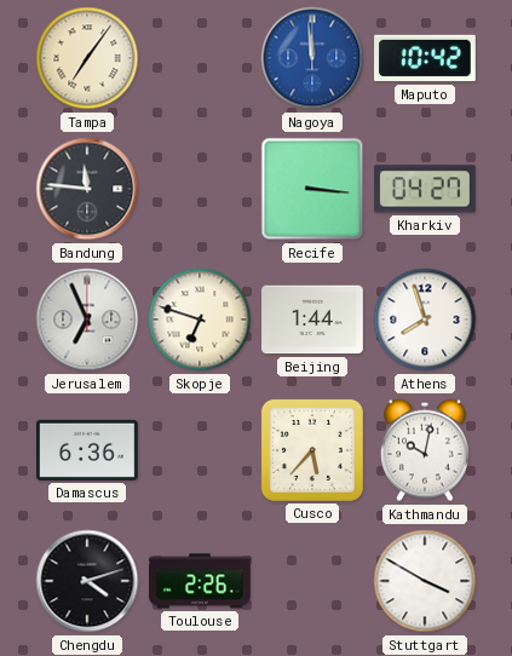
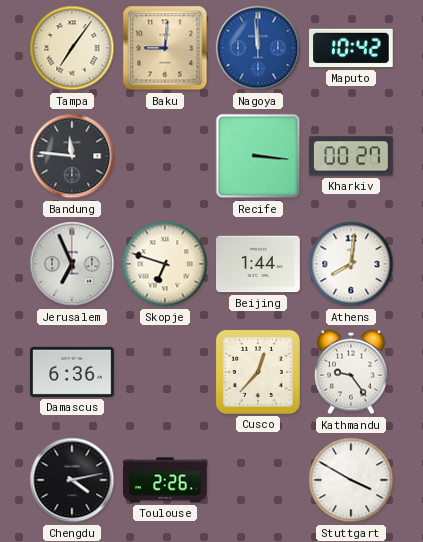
Baku: none -> 9:01 (165, 48)
Kharkiv: 04:27 -> 00:27 (352, 156)
Athens: 7:57 -> 8:01 (351, 264)
Cusco: 5:37 -> 12:37 (258, 372)
Kathmandu: 10:02 -> 9:24 (352, 372)
Chengdu: 4:12 -> 4:13 (72, 480)
